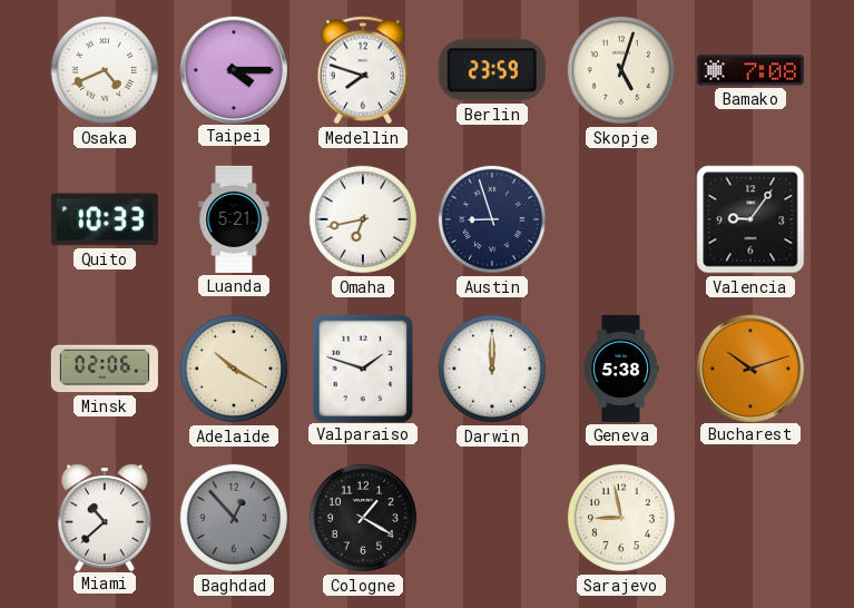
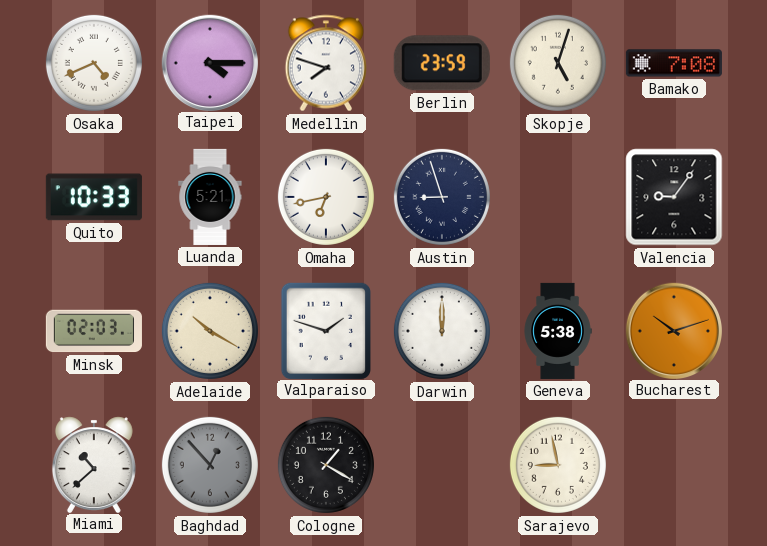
Minsk: 02:06 -> 02:03 (94, 331)
